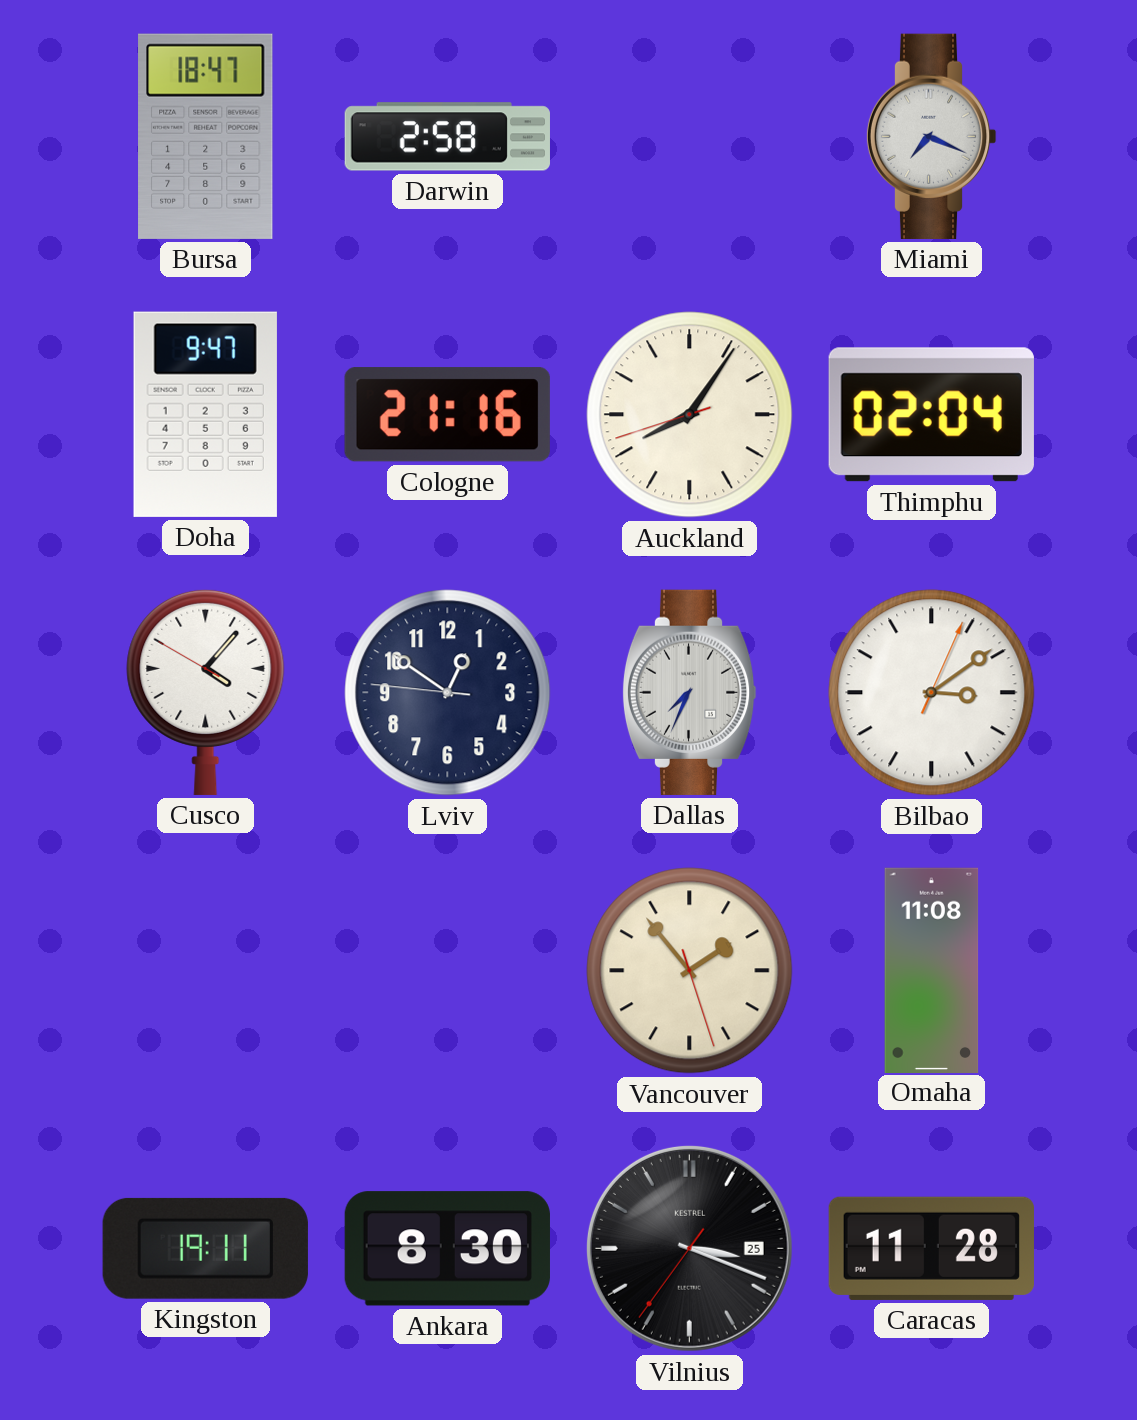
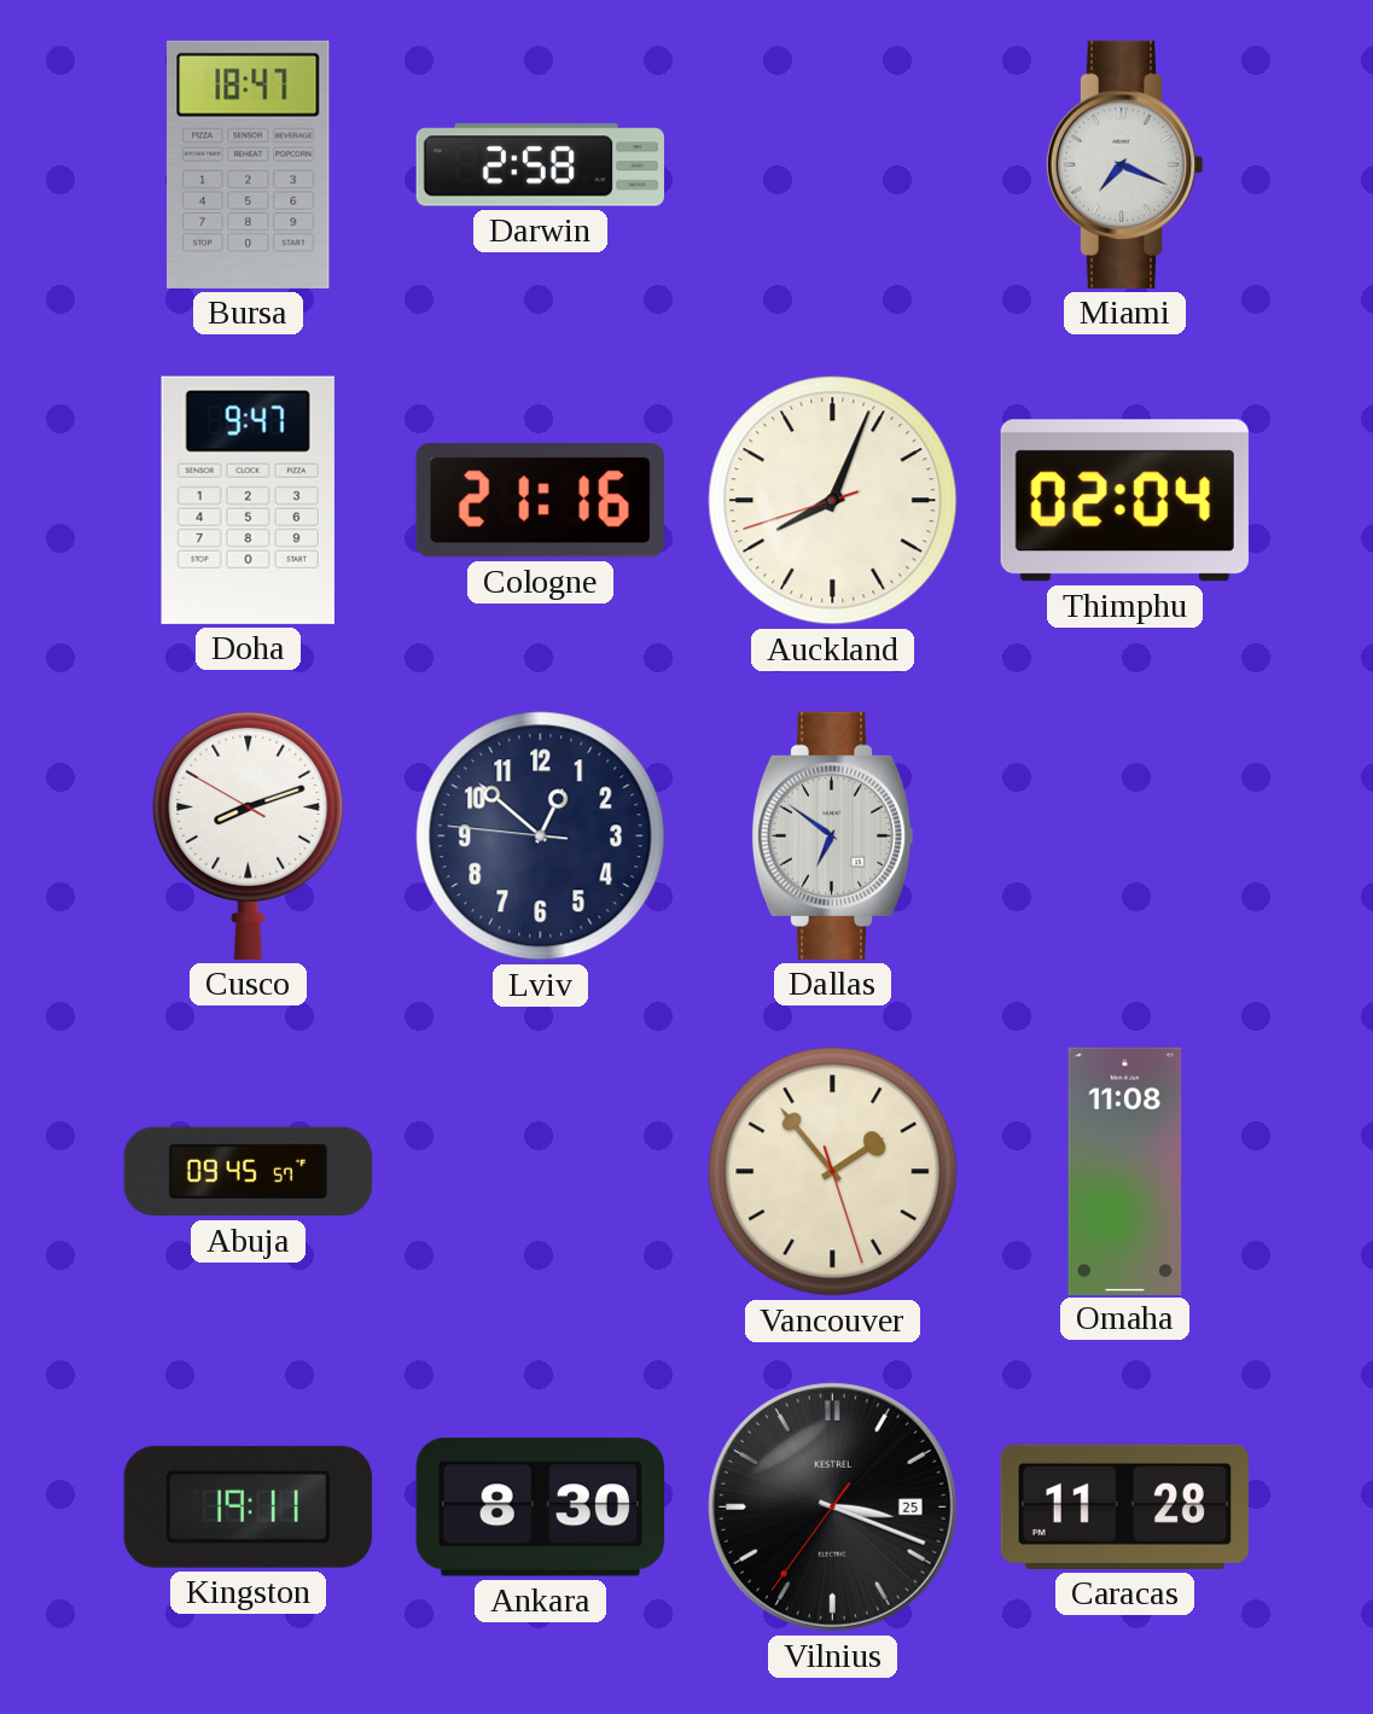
Auckland: 8:05 -> 8:03 (833, 501)
Cusco: 4:06 -> 8:11 (249, 835)
Lviv: 12:50 -> 12:51 (541, 836)
Dallas: 7:34 -> 6:51 (832, 835)
Bilbao: 3:09 -> none (932, 693)
Abuja: none -> 09:45 (248, 1172)
